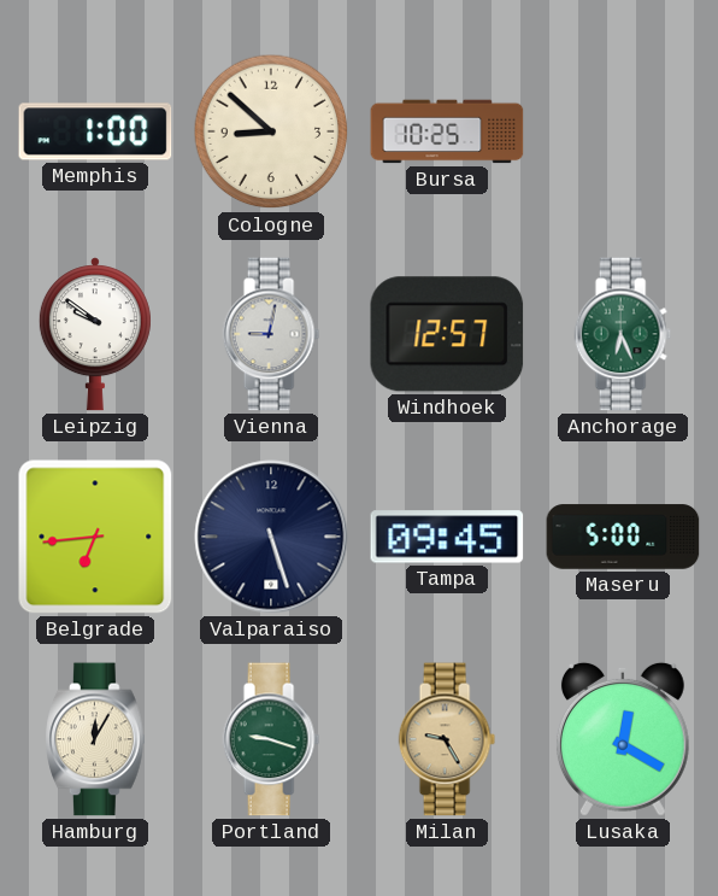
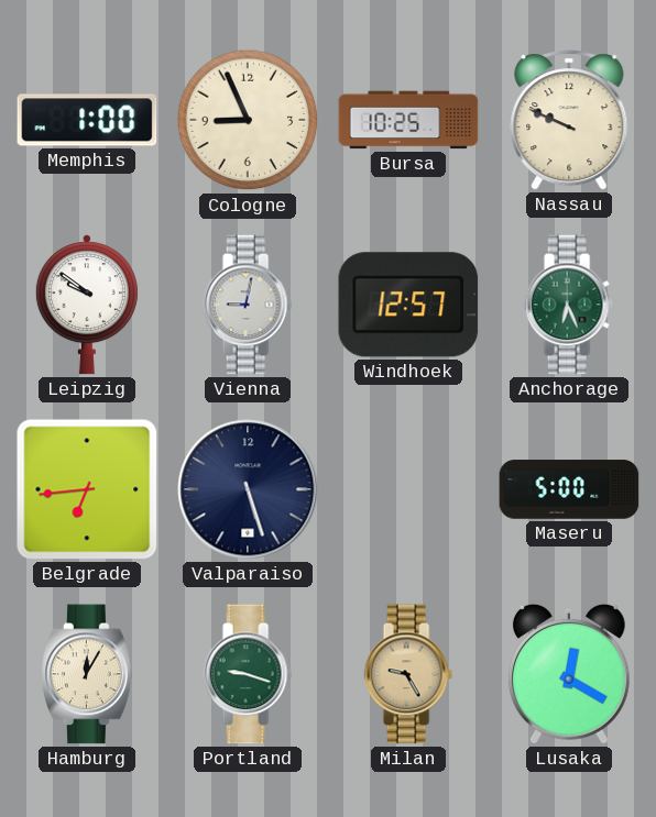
Cologne: 8:52 -> 8:56 (248, 120)
Nassau: none -> 9:49 (569, 120)
Tampa: 09:45 -> none (447, 537)
